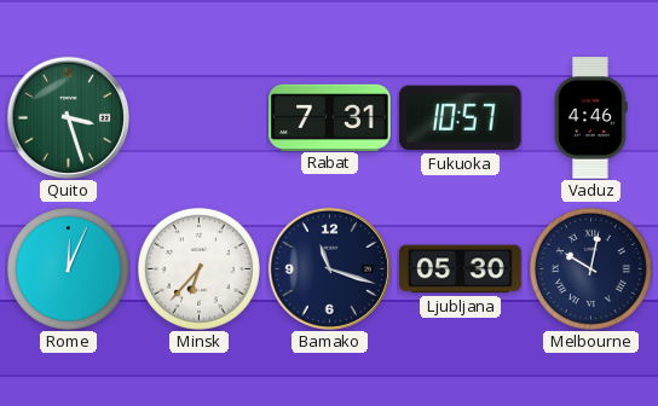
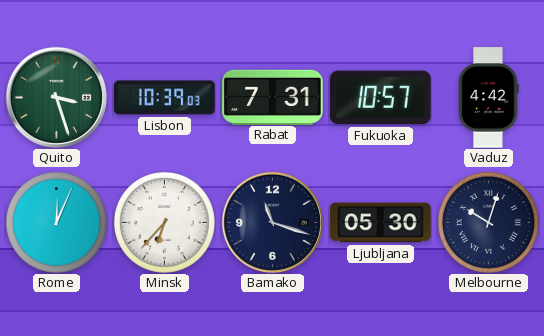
Lisbon: none -> 10:39 (165, 98)
Vaduz: 4:46 -> 4:42 (488, 98)
Melbourne: 10:02 -> 10:03 (488, 222)
